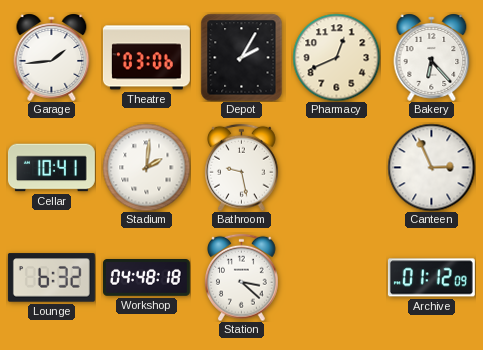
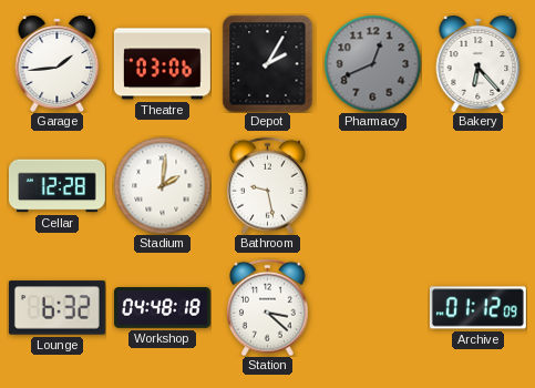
Pharmacy dial: cream -> grey (372, 63)
Cellar: 10:41 -> 12:28 (56, 186)
Canteen: 2:56 -> none (431, 167)
